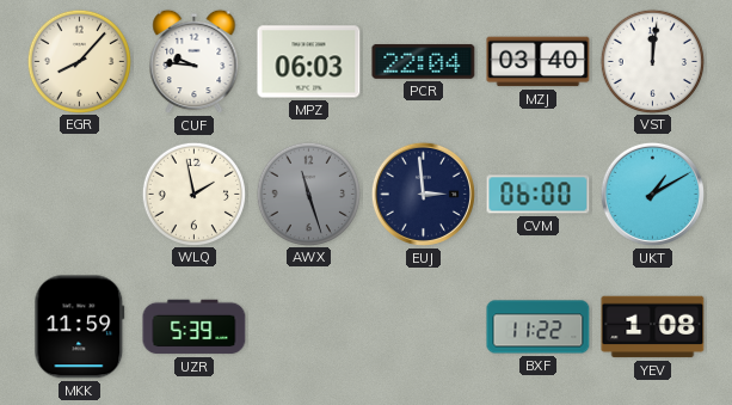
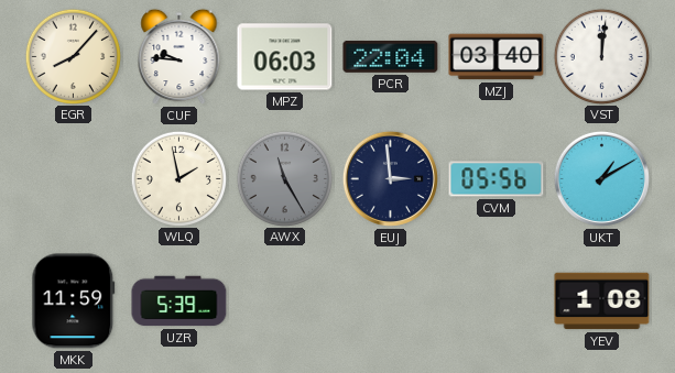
AWX: 11:27 -> 11:25 (284, 178)
CVM: 06:00 -> 05:56 (497, 179)
BXF: 11:22 -> none (539, 327)
